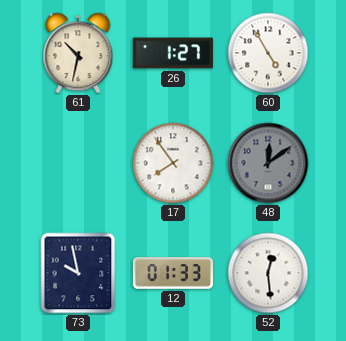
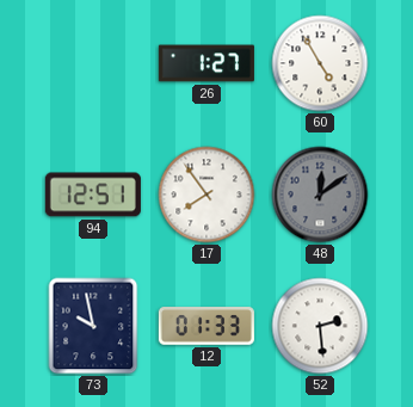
61: 10:32 -> none (78, 53)
94: none -> 12:51 (93, 195)
52: 12:29 -> 2:29 (320, 326)
